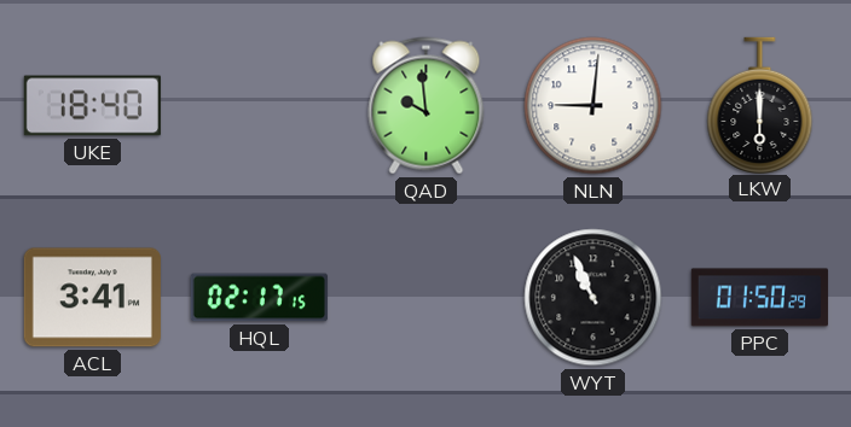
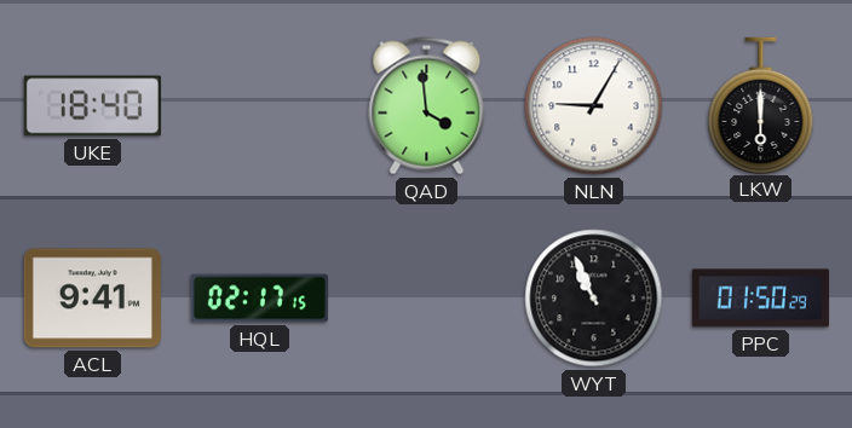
QAD: 9:59 -> 3:59 (427, 106)
NLN: 9:01 -> 9:05 (594, 106)
ACL: 3:41 -> 9:41 (92, 299)
